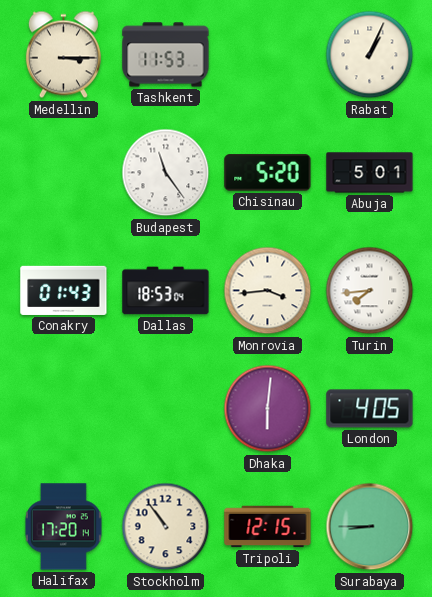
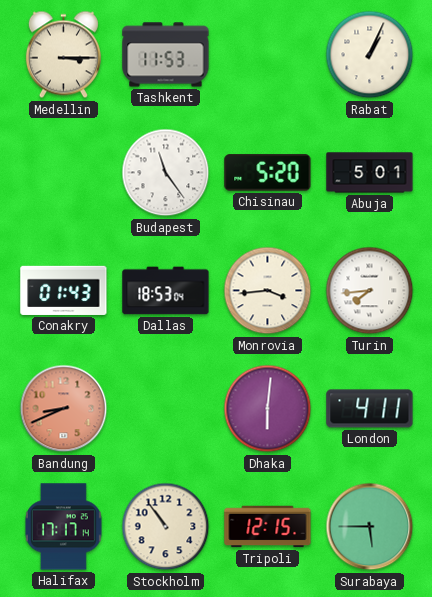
Bandung: none -> 8:41 (64, 409)
London: 4:05 -> 4:11 (370, 409)
Halifax: 17:20 -> 17:17 (63, 527)
Surabaya: 8:45 -> 5:45 (370, 527)
